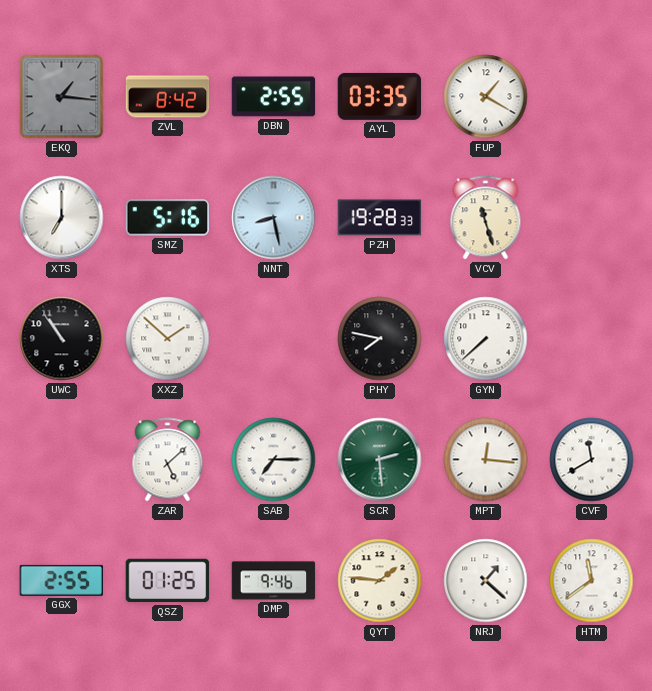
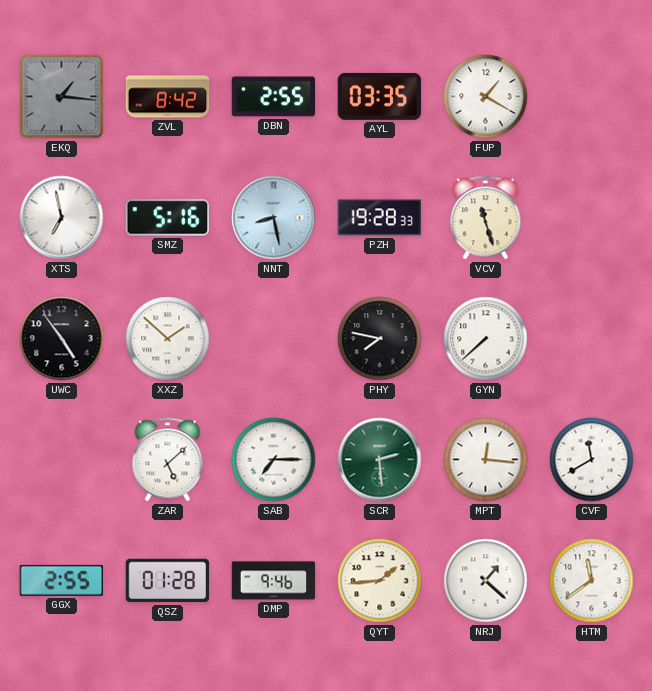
XTS: 7:00 -> 6:58 (62, 218)
UWC: 10:54 -> 4:54 (62, 339)
QSZ: 01:25 -> 01:28 (168, 581)
QYT: 1:46 -> 1:44 (380, 581)
